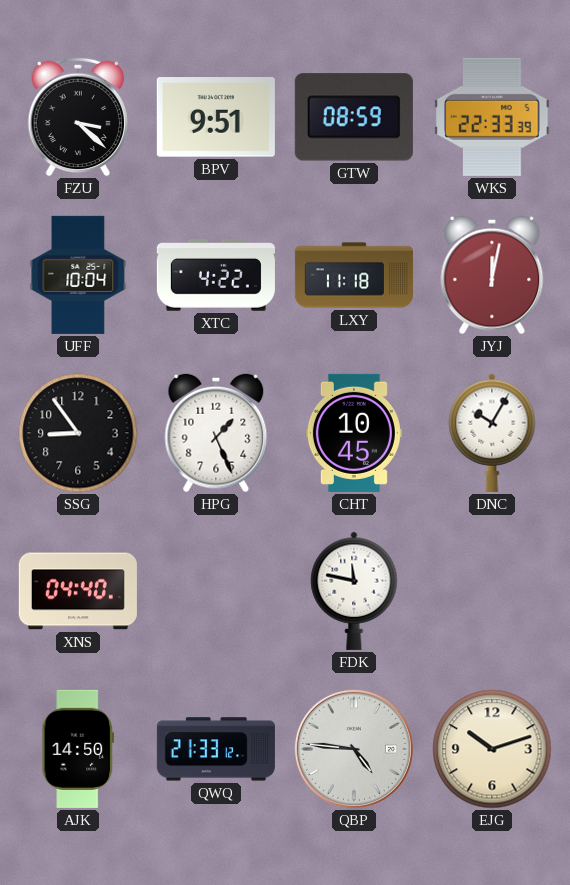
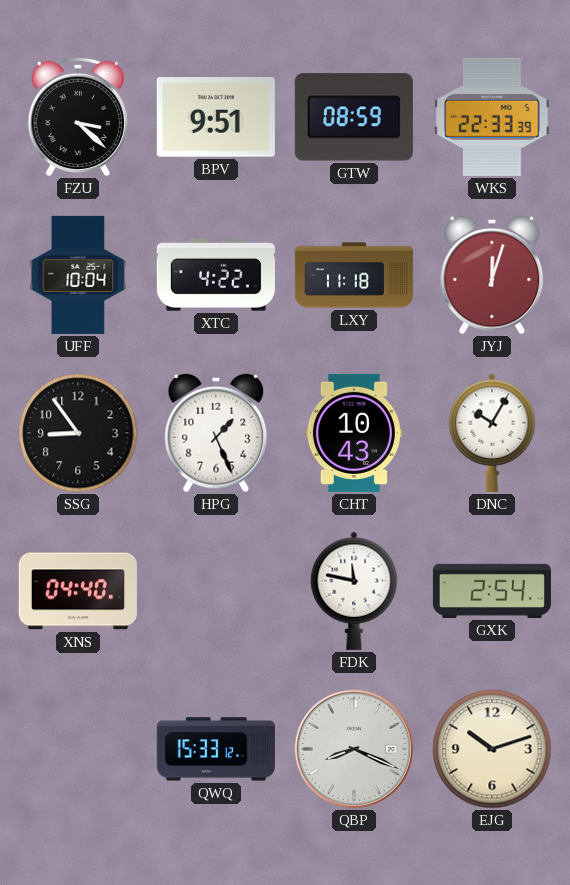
JYJ: 12:02 -> 12:03 (492, 275)
CHT: 10:45 -> 10:43 (354, 433)
GXK: none -> 2:54 (492, 591)
AJK: 14:50 -> none (78, 749)
QWQ: 21:33 -> 15:33 (216, 749)
QBP: 4:46 -> 8:19 (354, 749)
